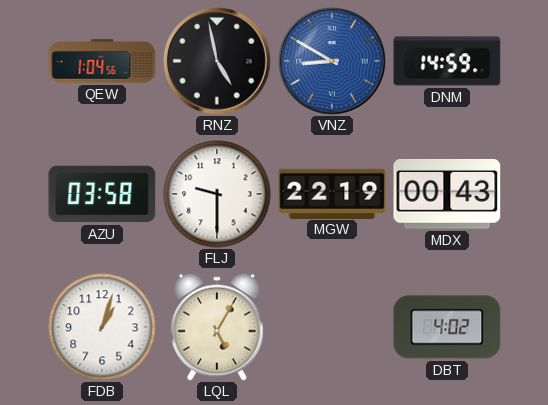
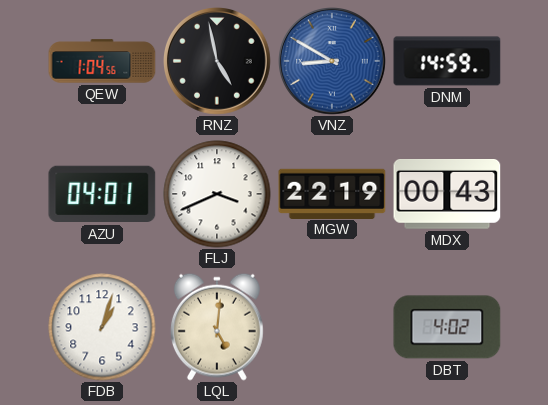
AZU: 03:58 -> 04:01 (102, 194)
FLJ: 9:30 -> 3:41 (217, 194)
LQL: 5:05 -> 5:01 (217, 327)
